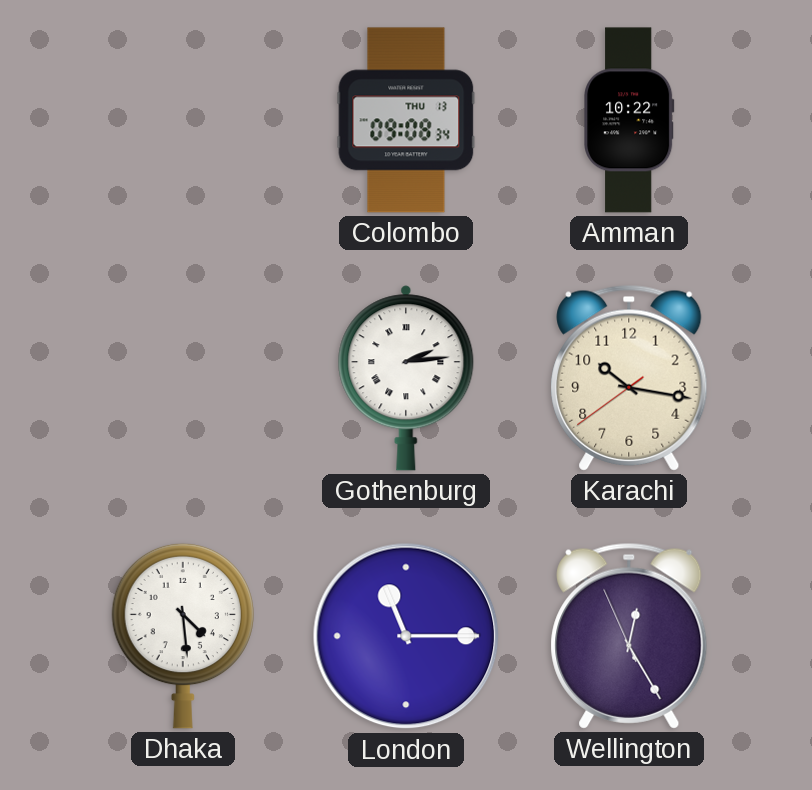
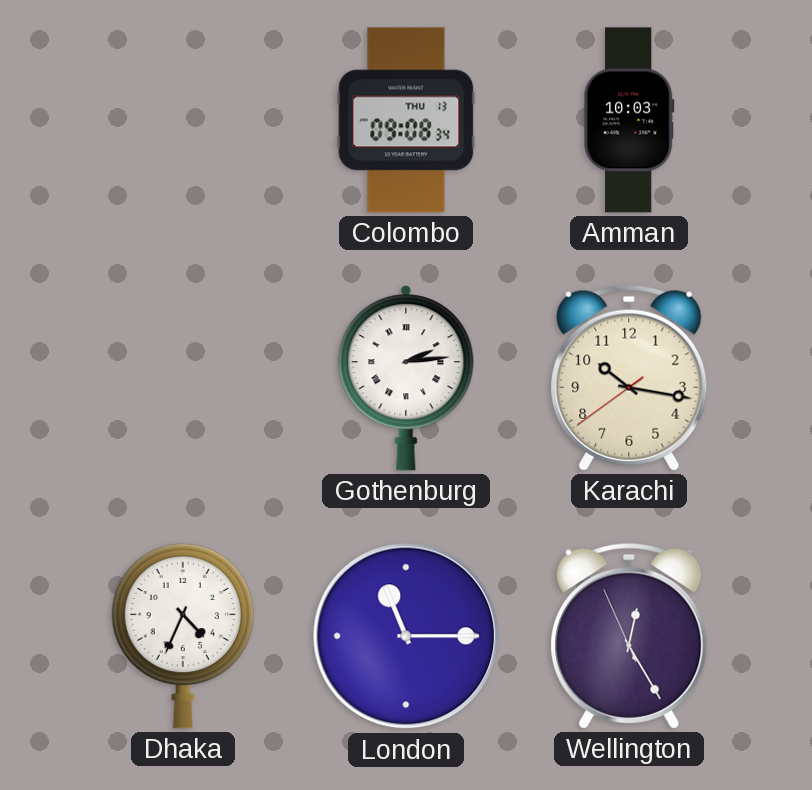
Amman: 10:22 -> 10:03 (629, 120)
Dhaka: 4:29 -> 4:34 (183, 636)
